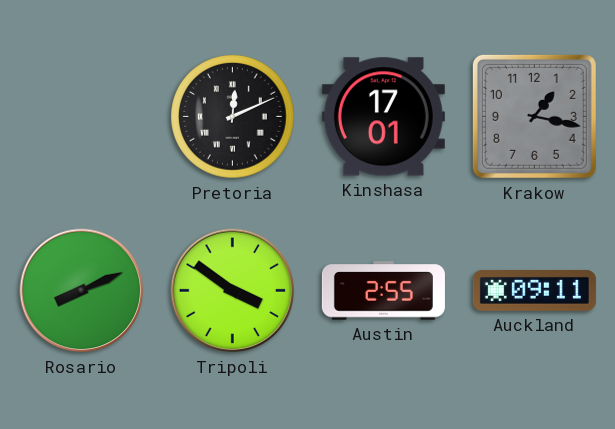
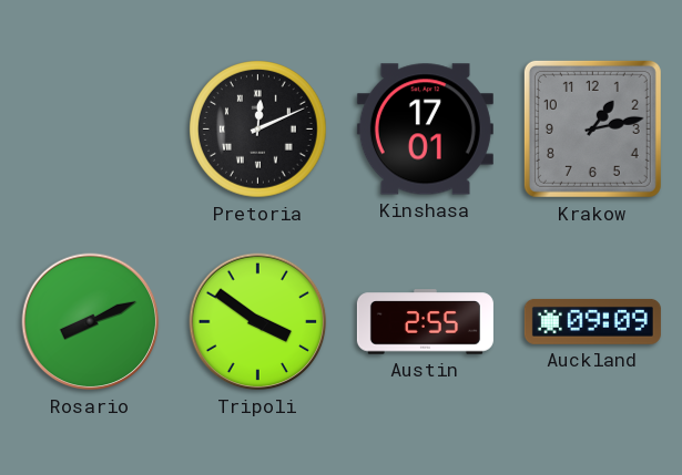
Krakow: 1:17 -> 1:13 (592, 128)
Auckland: 09:11 -> 09:09 (592, 321)
